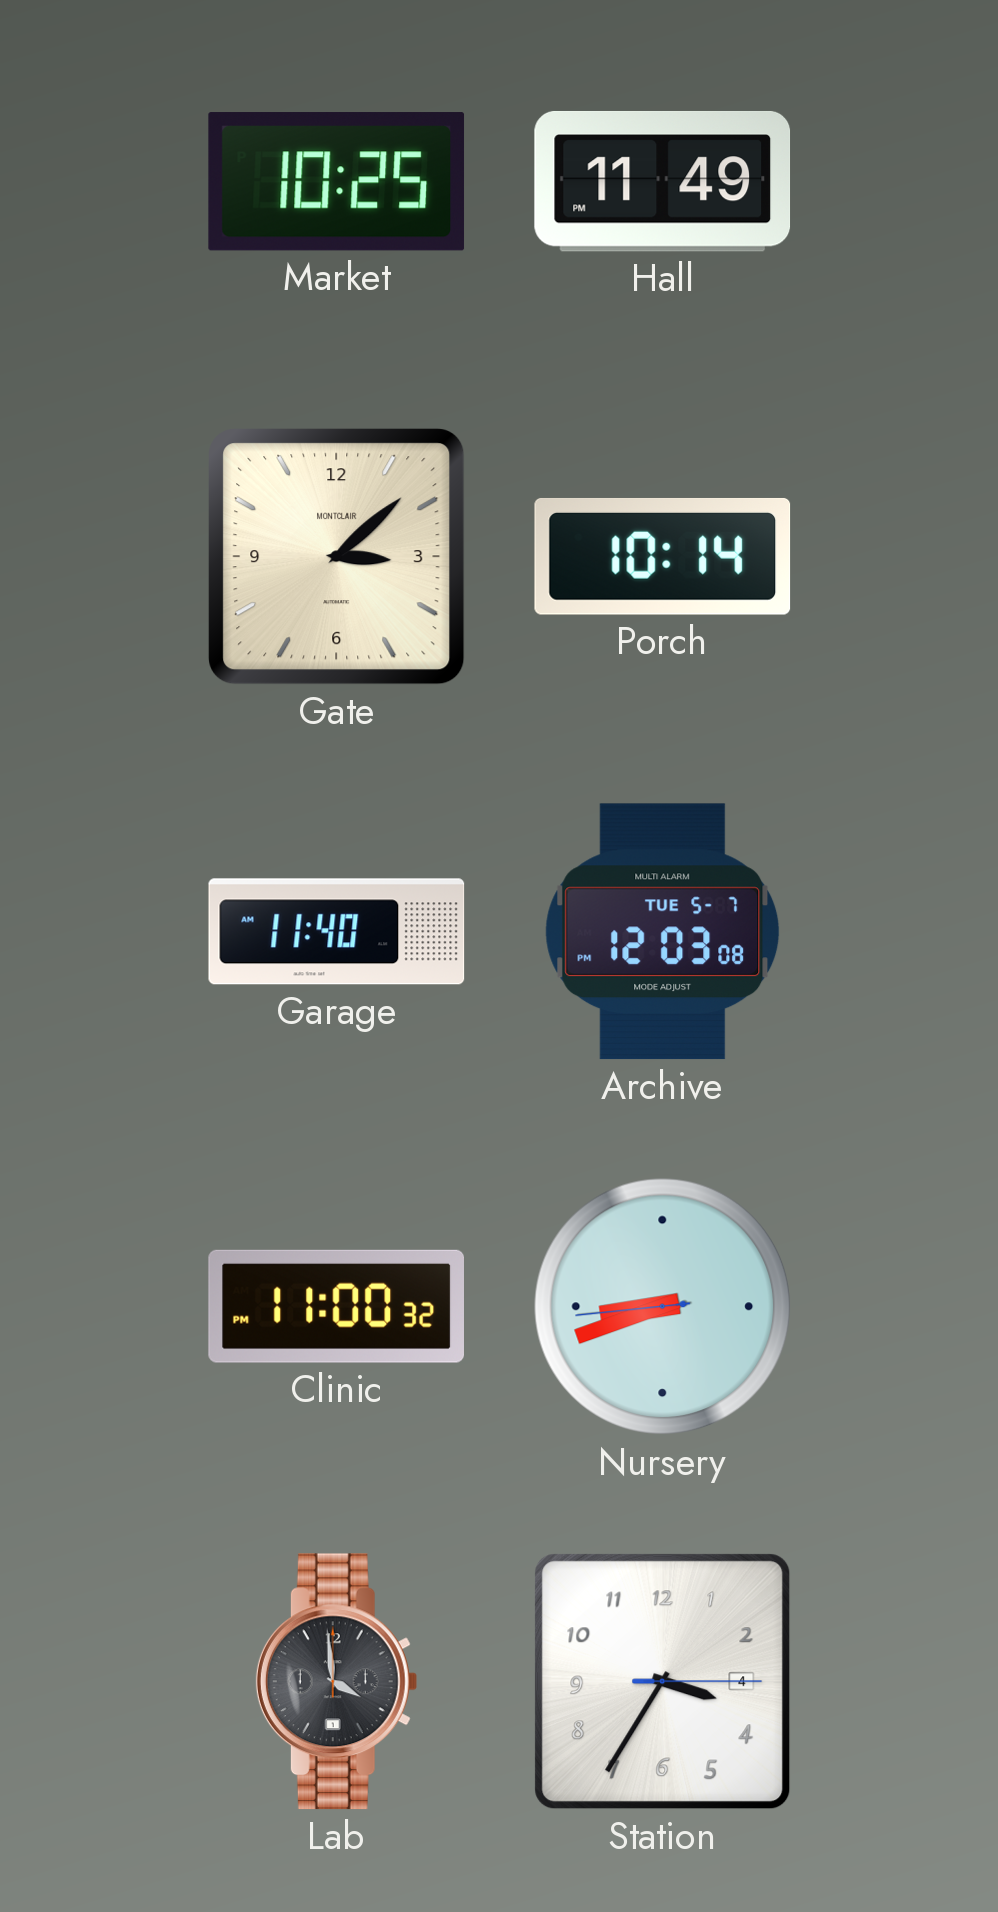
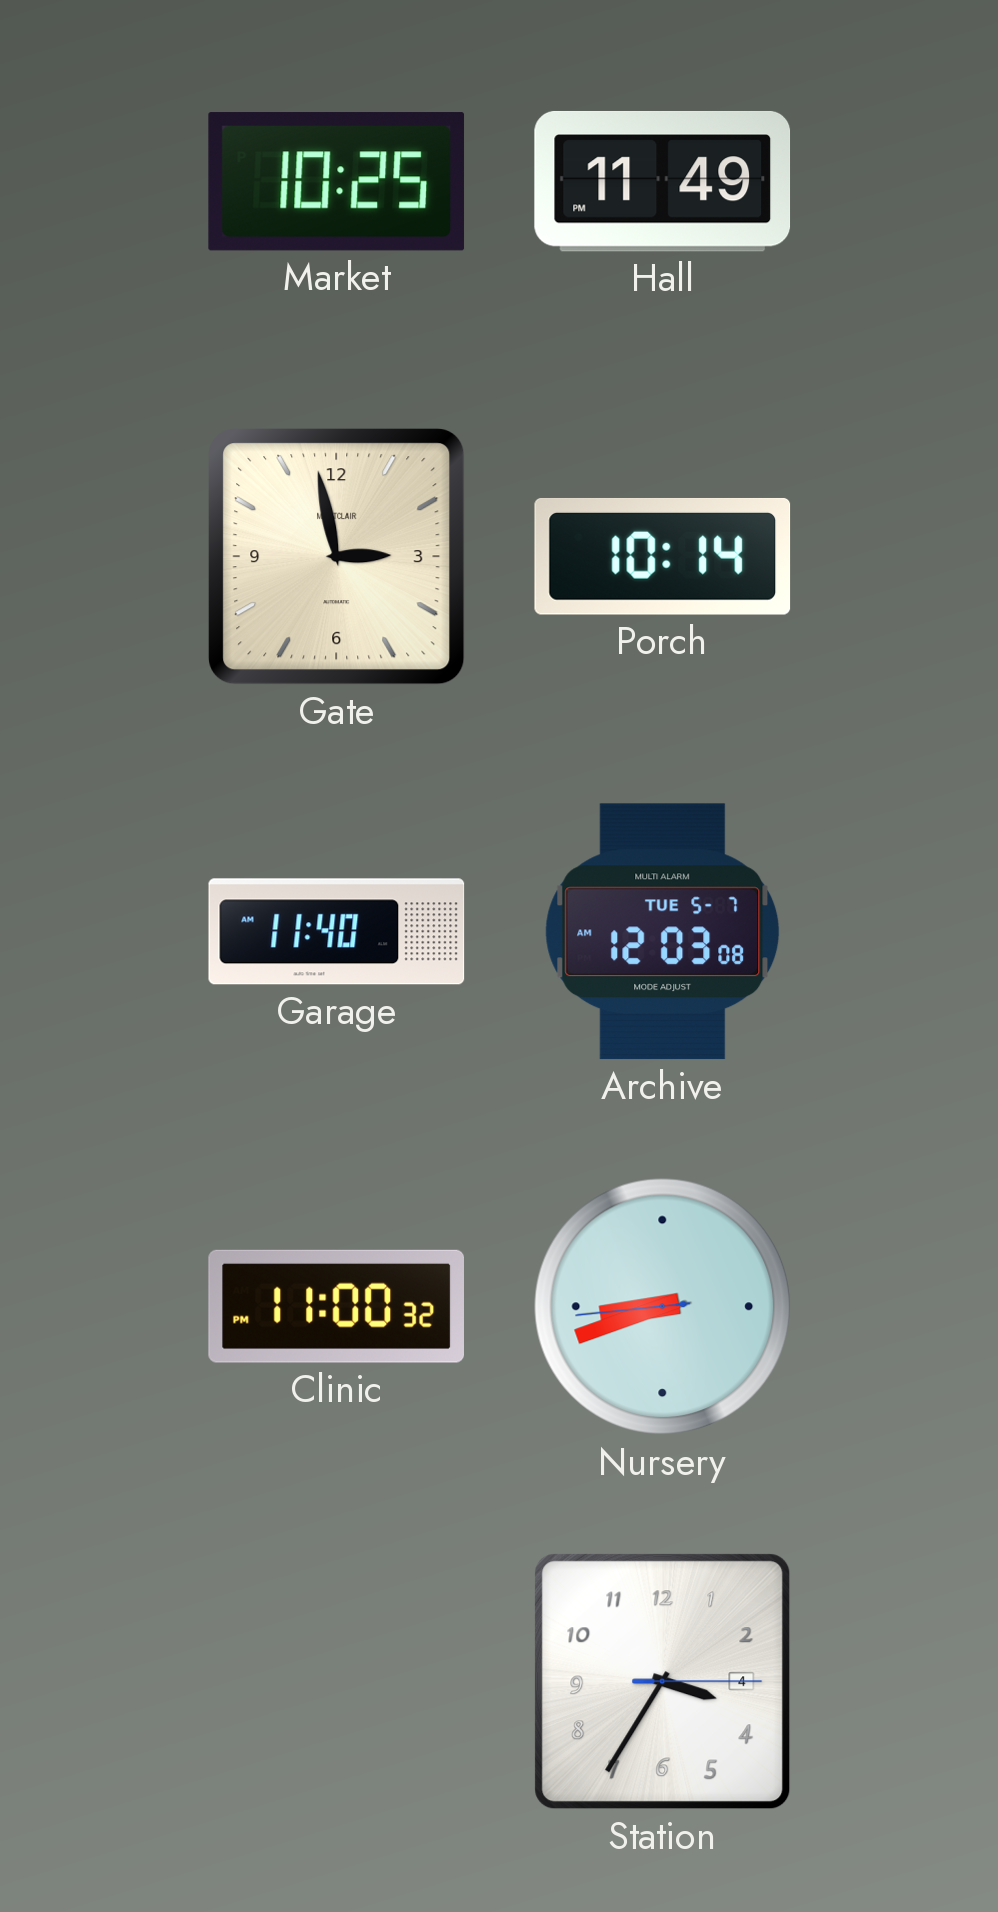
Gate: 3:08 -> 2:58 (337, 557)
Archive: 12:03:08 PM -> 12:03:08 AM (663, 932)
Lab: 3:59 -> none (336, 1682)
